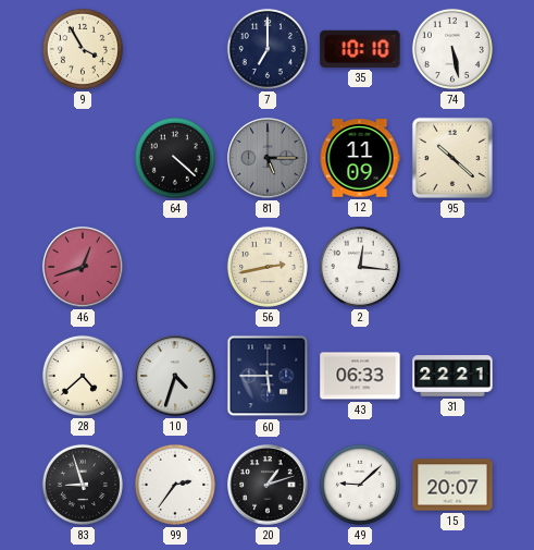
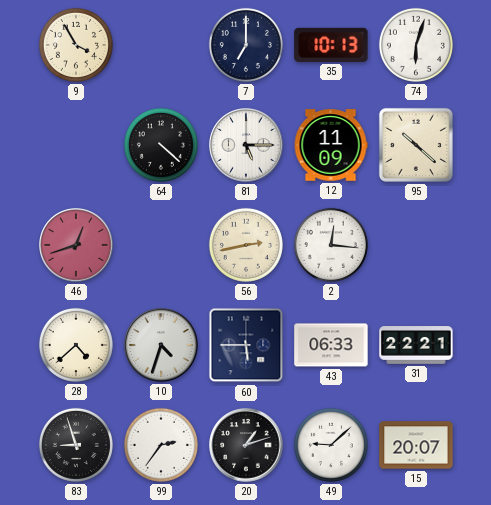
35: 10:10 -> 10:13 (331, 45)
74: 5:28 -> 6:03 (416, 45)
81 dial: grey -> white (246, 145)
